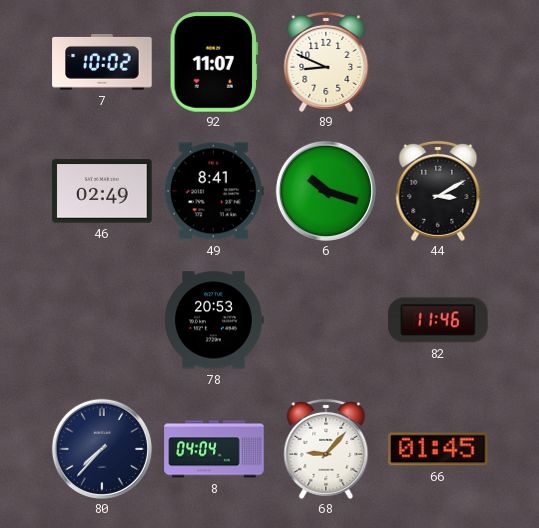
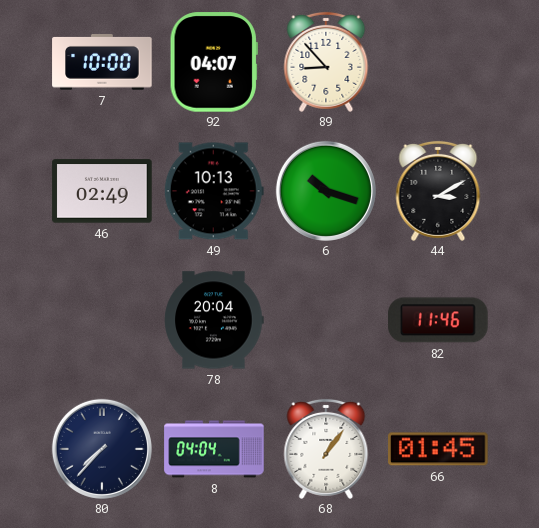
7: 10:02 -> 10:00 (102, 63)
92: 11:07 -> 04:07 (214, 62)
89: 8:49 -> 8:53 (326, 62)
49: 8:41 -> 10:13 (214, 191)
78: 20:53 -> 20:04 (214, 320)
68: 9:07 -> 1:06 (326, 449)
